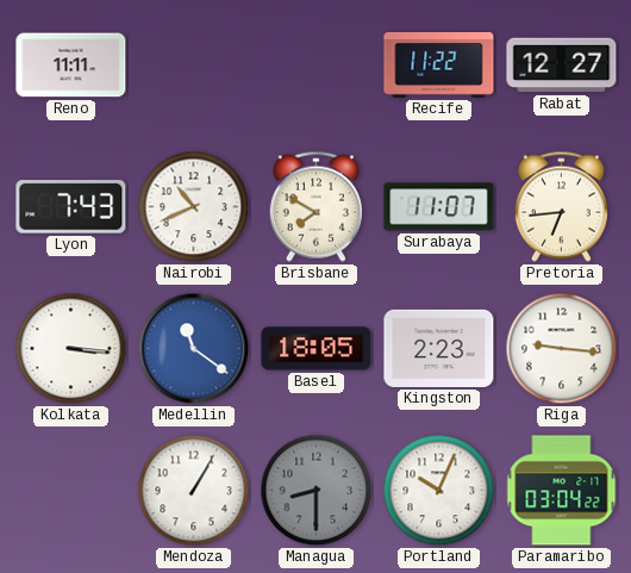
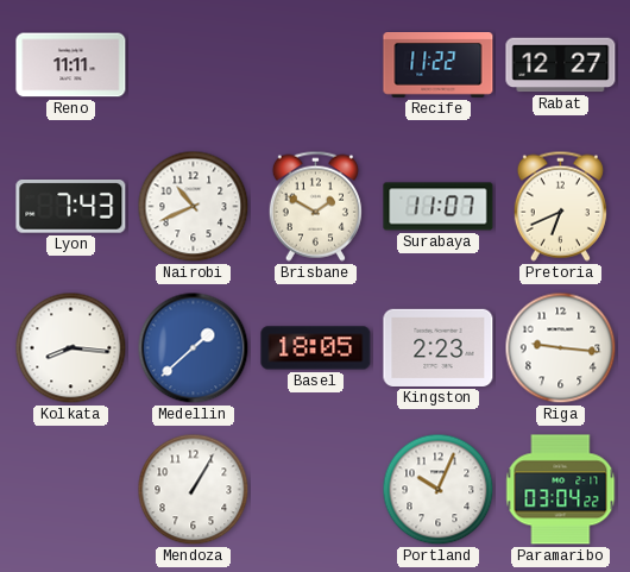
Brisbane: 7:50 -> 1:50 (315, 206)
Pretoria: 6:44 -> 6:41 (560, 206)
Kolkata: 3:16 -> 8:16 (71, 348)
Medellin: 11:21 -> 1:38 (194, 348)
Managua: 8:30 -> none (317, 491)
